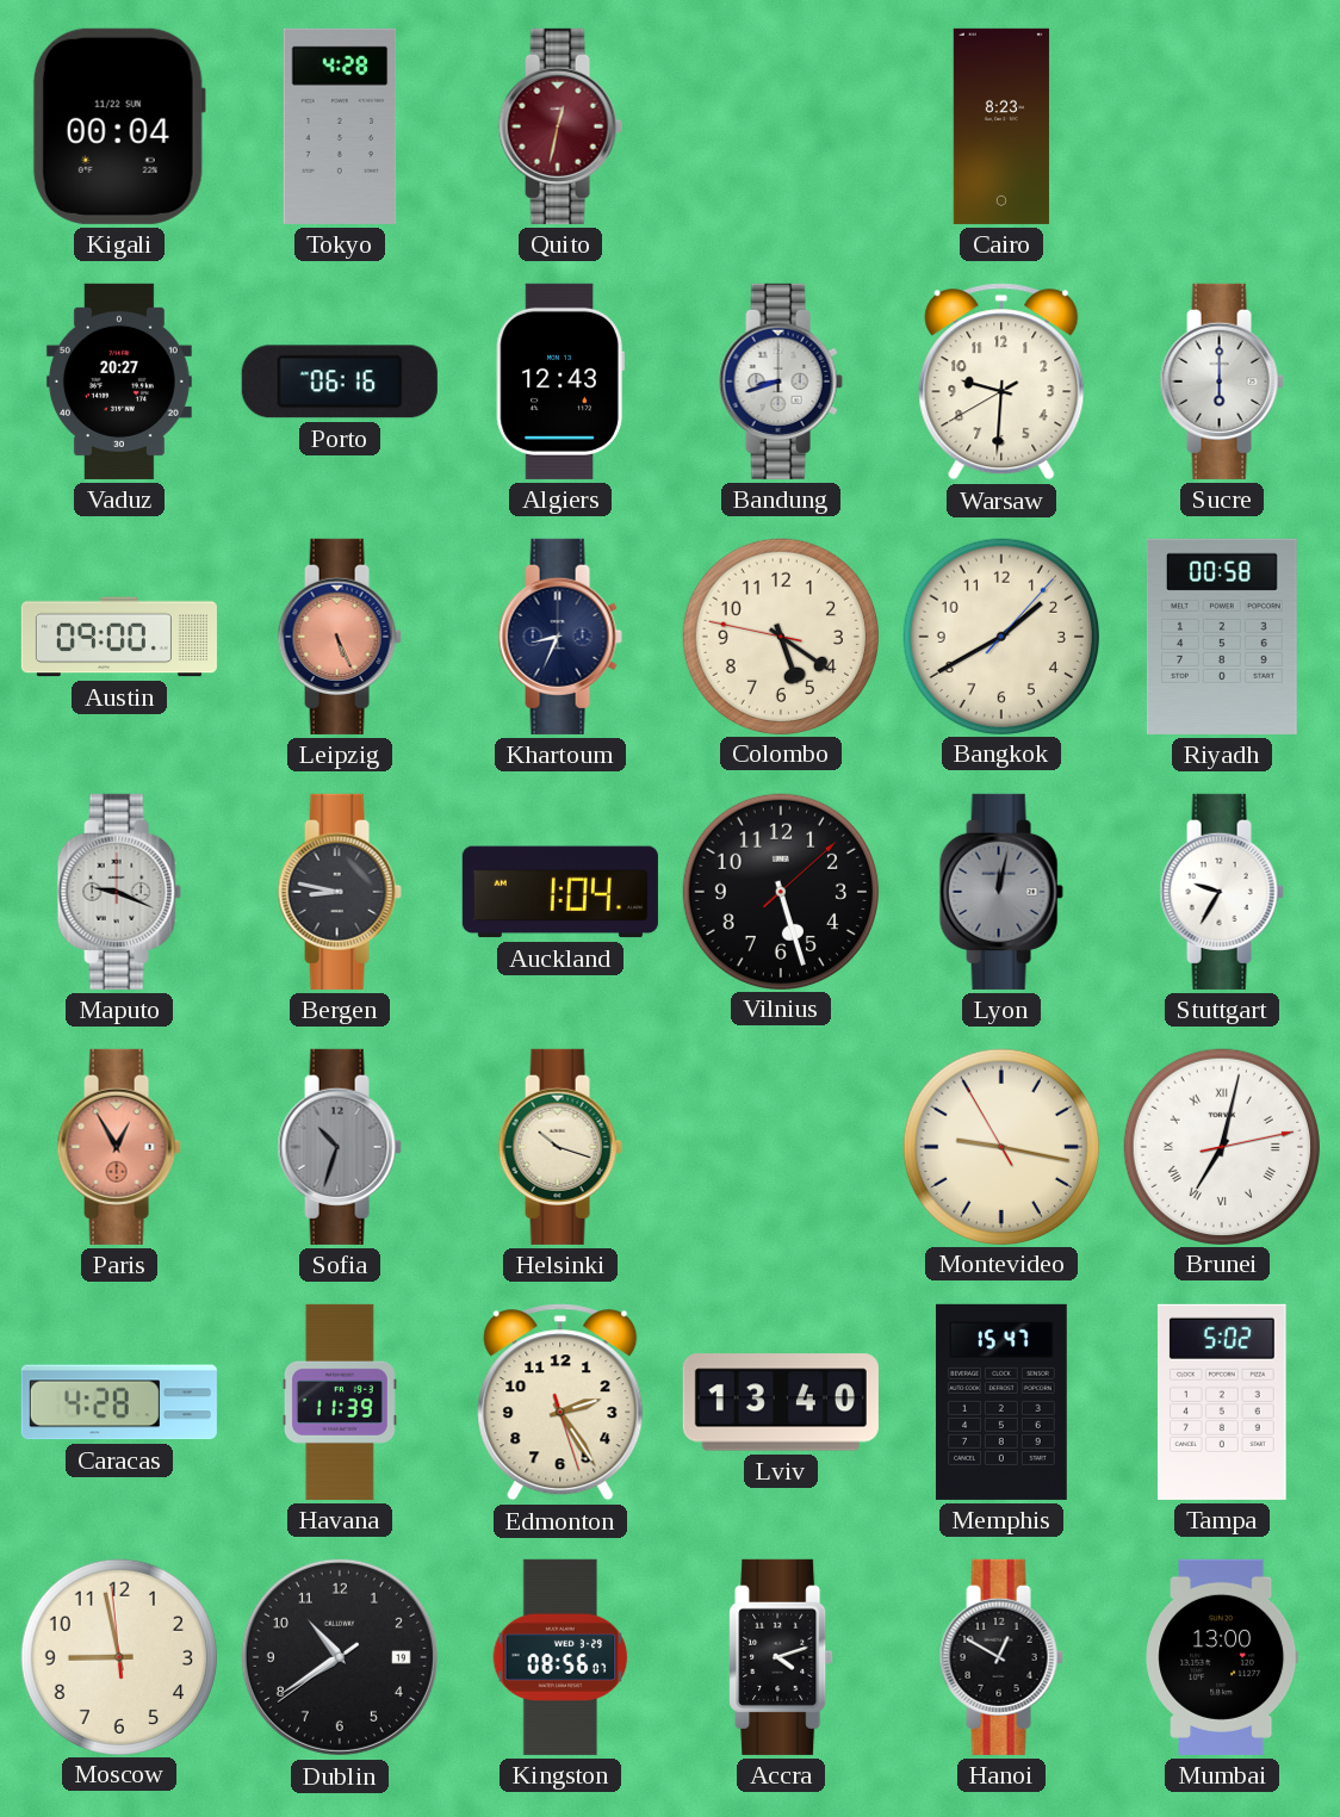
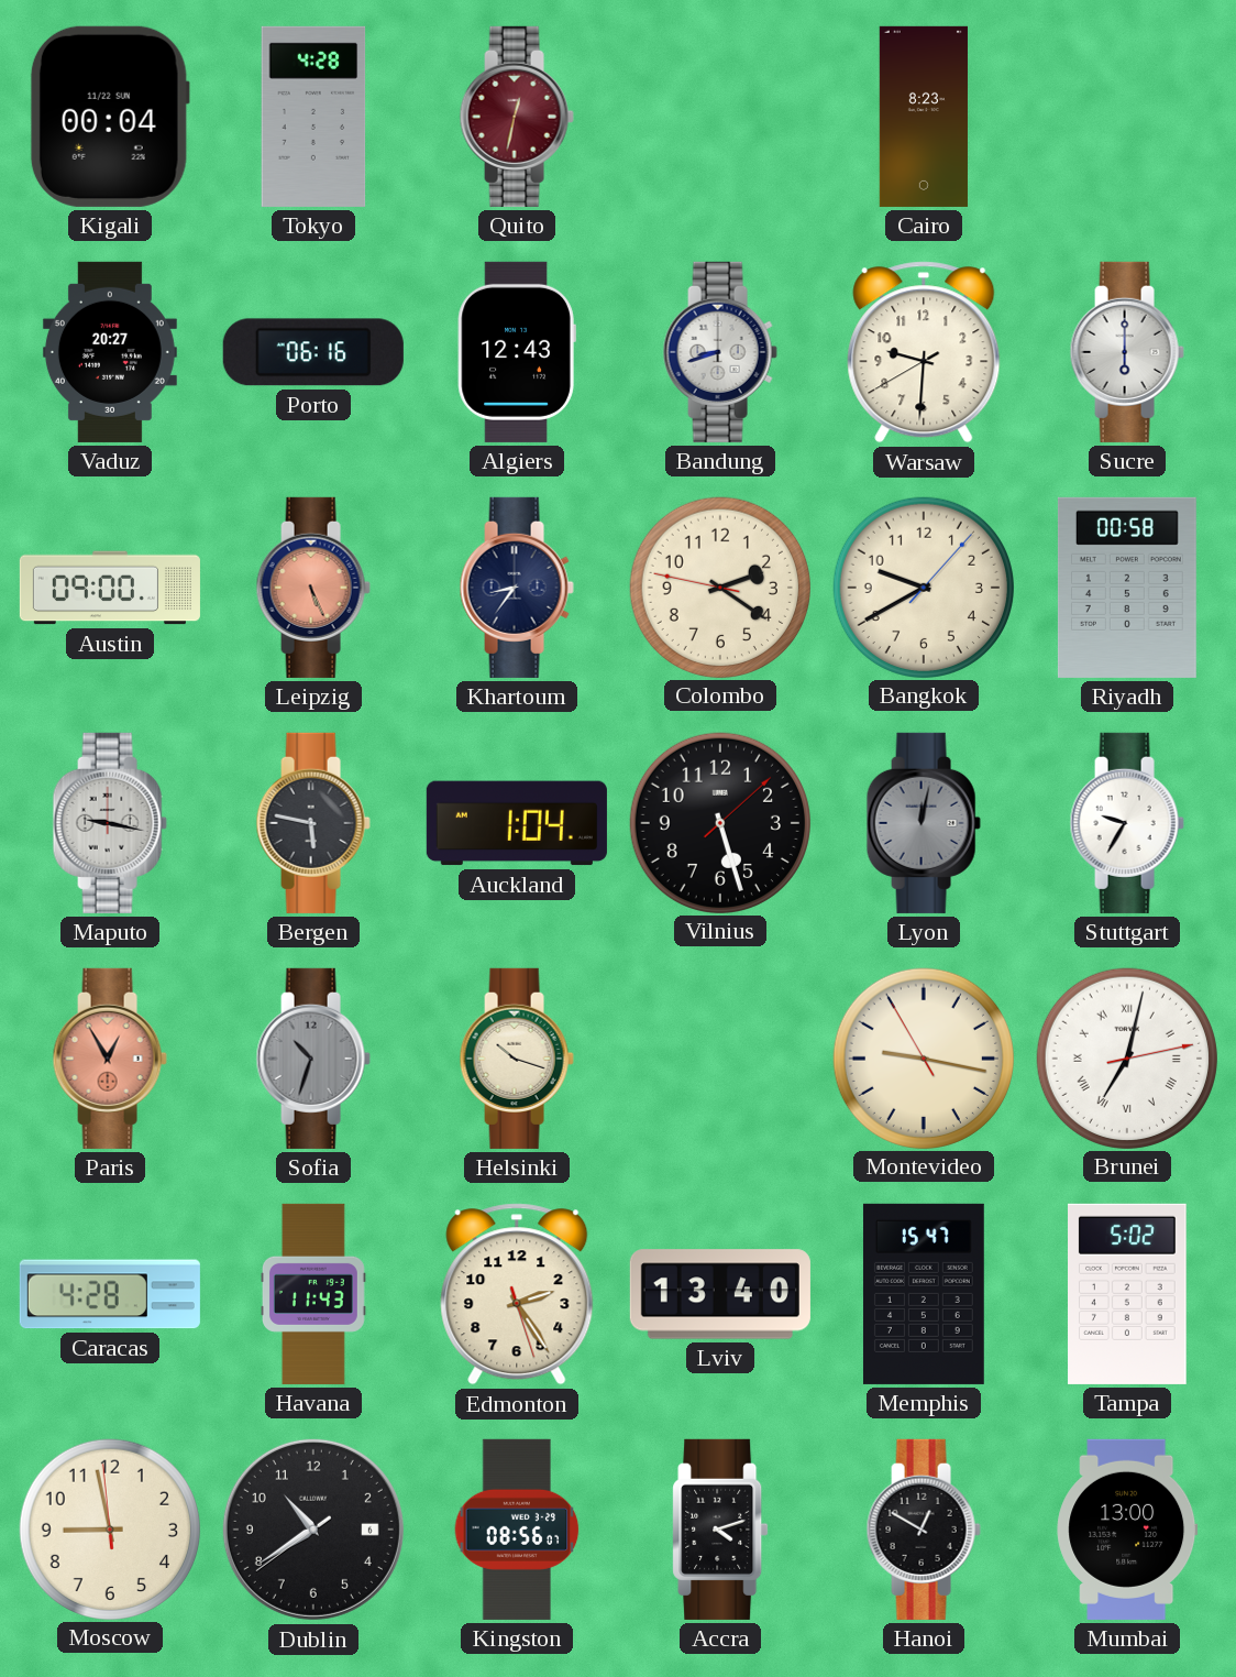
Khartoum: 8:34 -> 8:36 (517, 588)
Colombo: 5:20 -> 2:20 (719, 587)
Bangkok: 1:40 -> 9:40 (923, 587)
Maputo: 9:19 -> 9:17 (110, 823)
Bergen: 8:47 -> 5:47 (313, 823)
Havana: 11:39 -> 11:43 (313, 1294)
Dublin date: 19 -> 6 (313, 1530)
